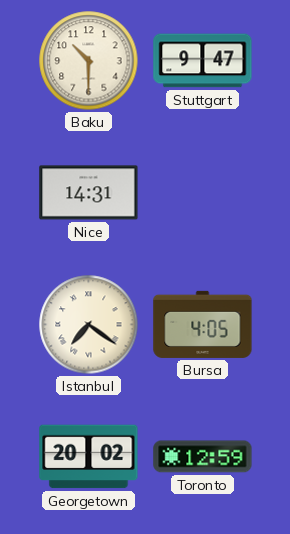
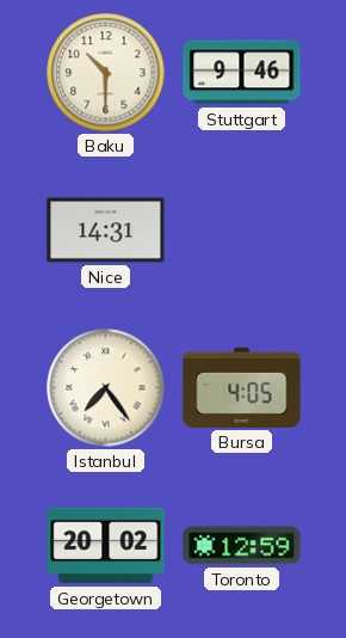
Stuttgart: 9:47 -> 9:46 (242, 73)
Istanbul: 7:21 -> 7:24 (106, 388)
